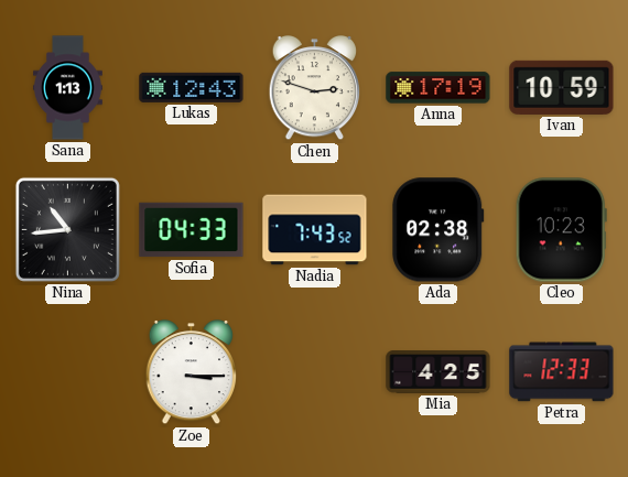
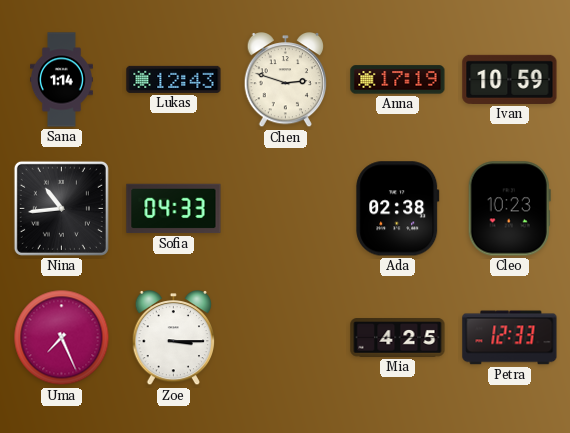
Sana: 1:13 -> 1:14 (62, 80)
Nadia: 7:43 -> none (315, 230)
Uma: none -> 7:26 (62, 338)
